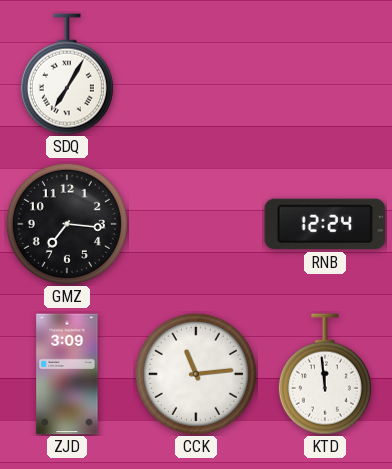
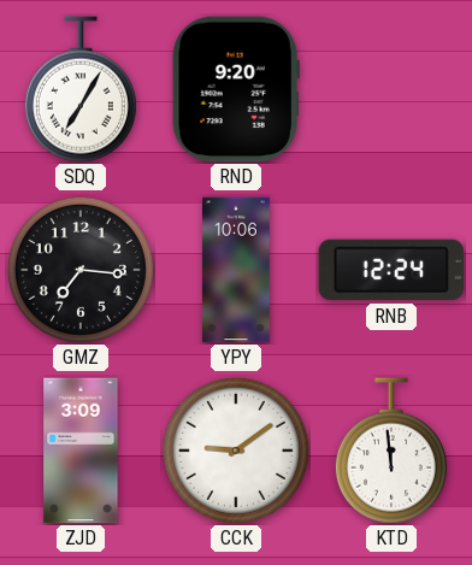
RND: none -> 9:20 (236, 89)
YPY: none -> 10:06 (236, 270)
CCK: 11:14 -> 9:09 (236, 451)
